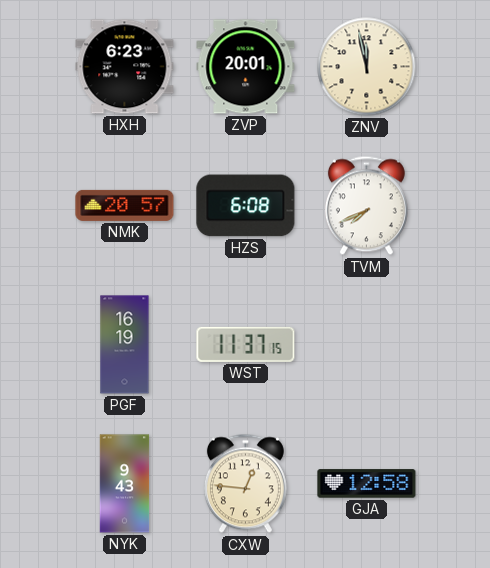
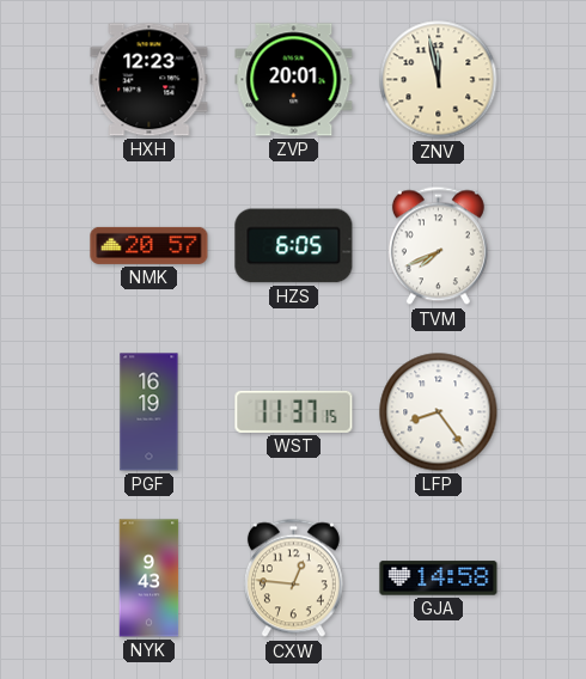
HXH: 6:23 -> 12:23 (149, 80)
HZS: 6:08 -> 6:05 (294, 246)
LFP: none -> 8:24 (439, 412)
GJA: 12:58 -> 14:58 (439, 579)
